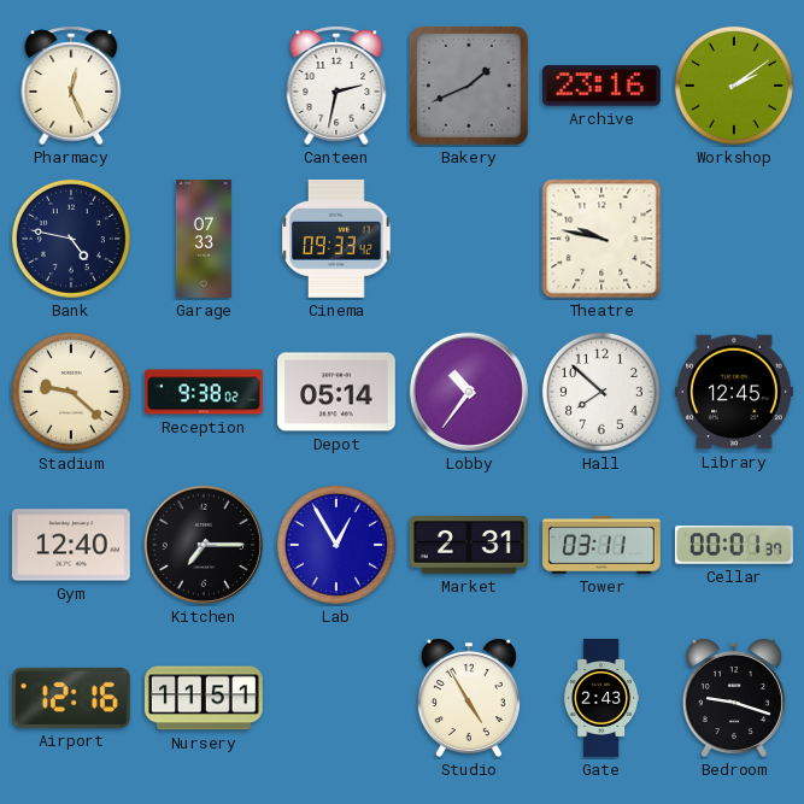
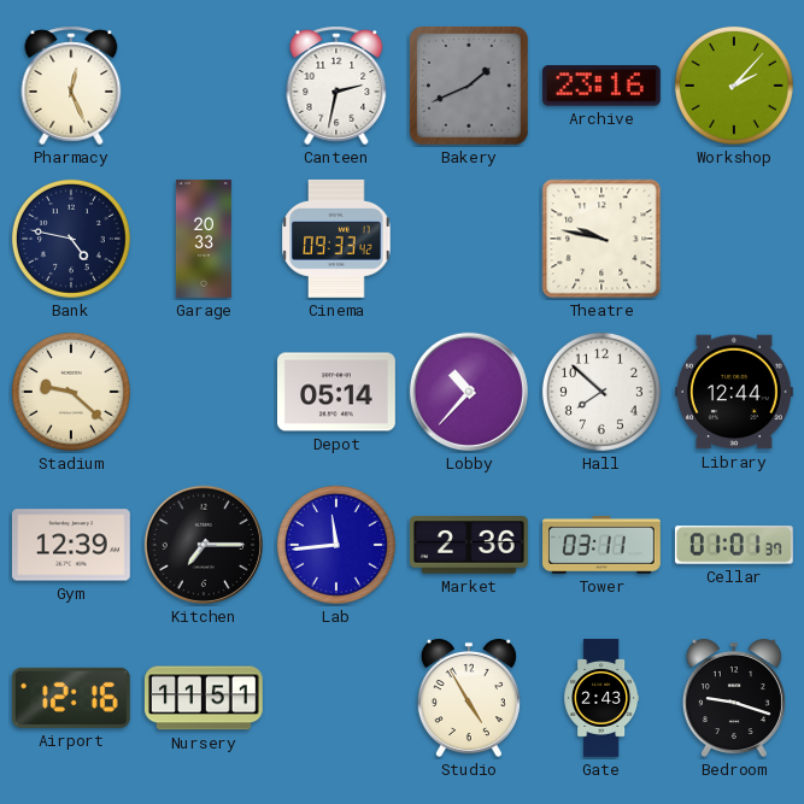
Workshop: 2:09 -> 2:07 (734, 86)
Garage: 07:33 -> 20:33 (204, 239)
Reception: 9:38 -> none (204, 392)
Lobby: 10:36 -> 10:37 (469, 392)
Library: 12:45 -> 12:44 (735, 392)
Gym: 12:40 -> 12:39 (71, 545)
Lab: 12:55 -> 11:44 (336, 545)
Market: 2:31 -> 2:36 (470, 545)
Cellar: 00:01 -> 01:01 (734, 545)
